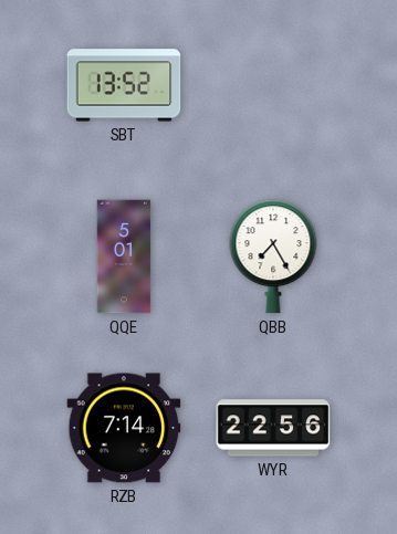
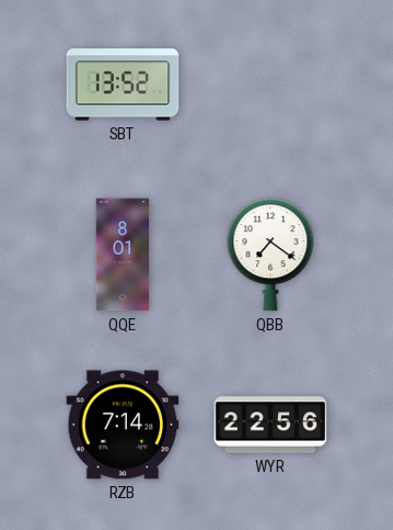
QQE: 5:01 -> 8:01 (123, 255)
QBB: 7:25 -> 7:21 (270, 255)
